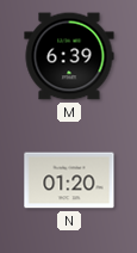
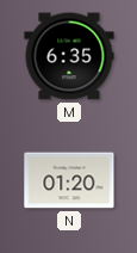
M: 6:39 -> 6:35 (69, 56)
